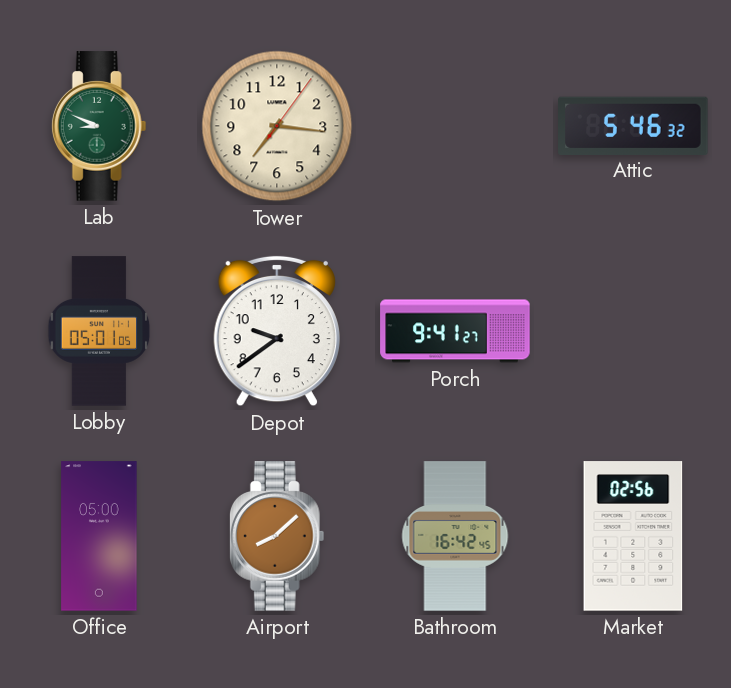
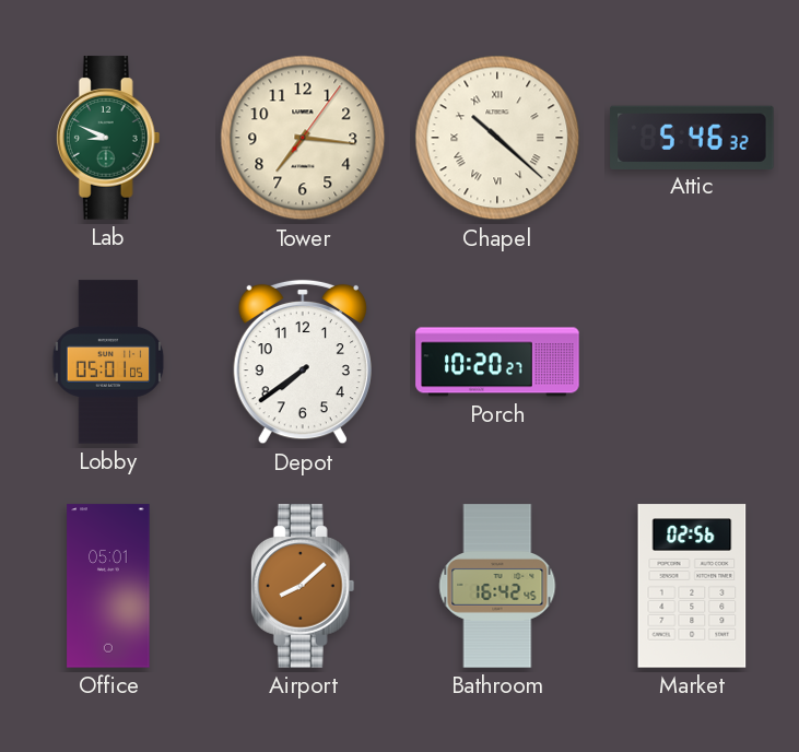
Chapel: none -> 10:22 (497, 138)
Depot: 9:39 -> 7:39 (303, 362)
Porch: 9:41 -> 10:20 (497, 362)
Office: 05:00 -> 05:01 (108, 586)
